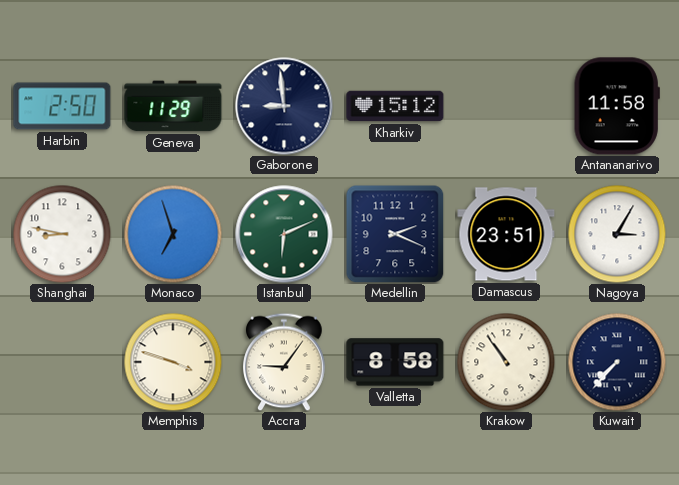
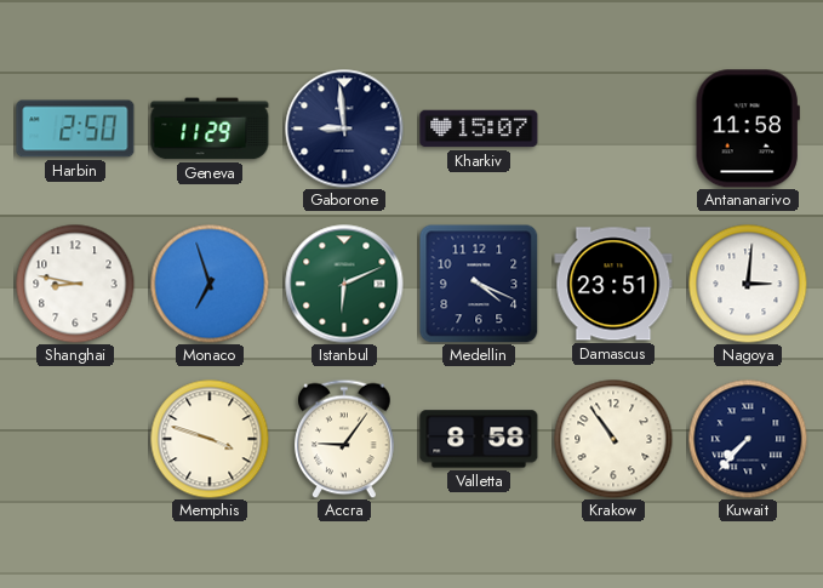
Kharkiv: 15:12 -> 15:07 (479, 129)
Medellin: 2:19 -> 4:19 (479, 284)
Nagoya: 3:05 -> 3:01 (748, 284)
